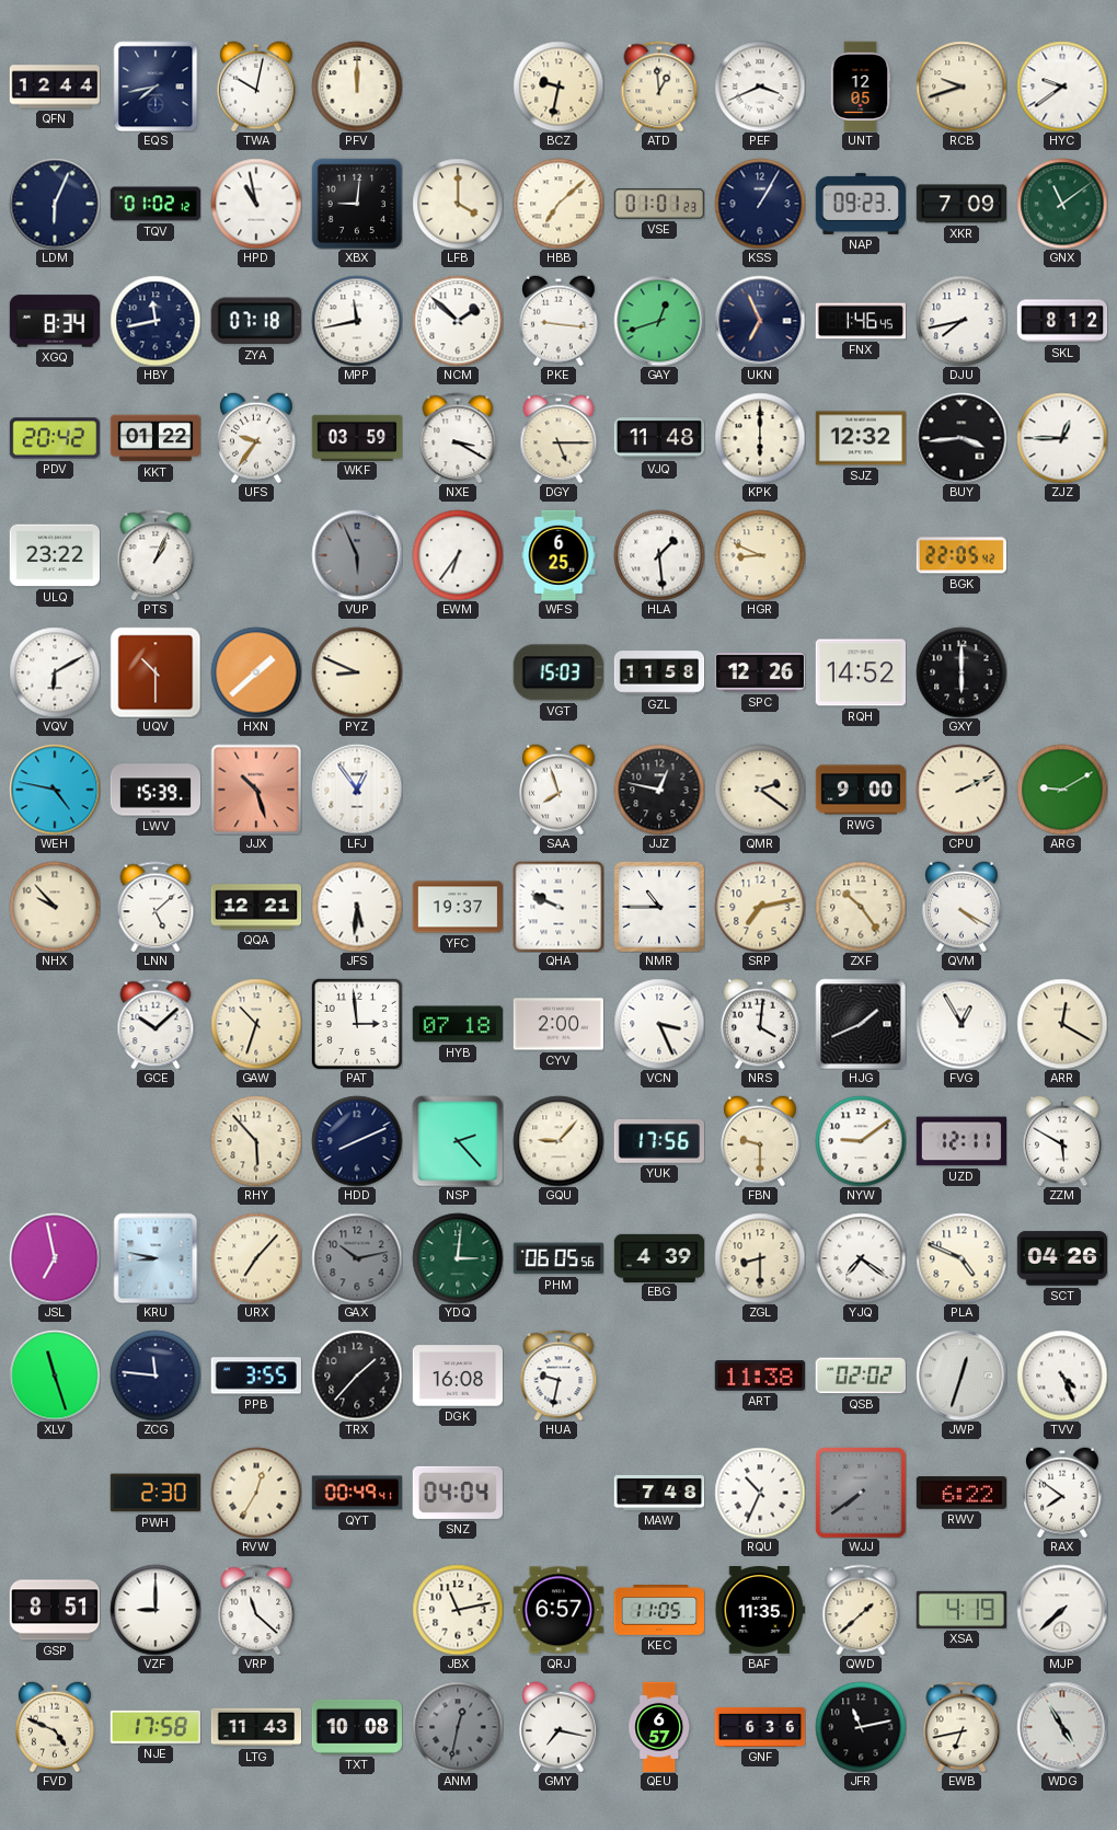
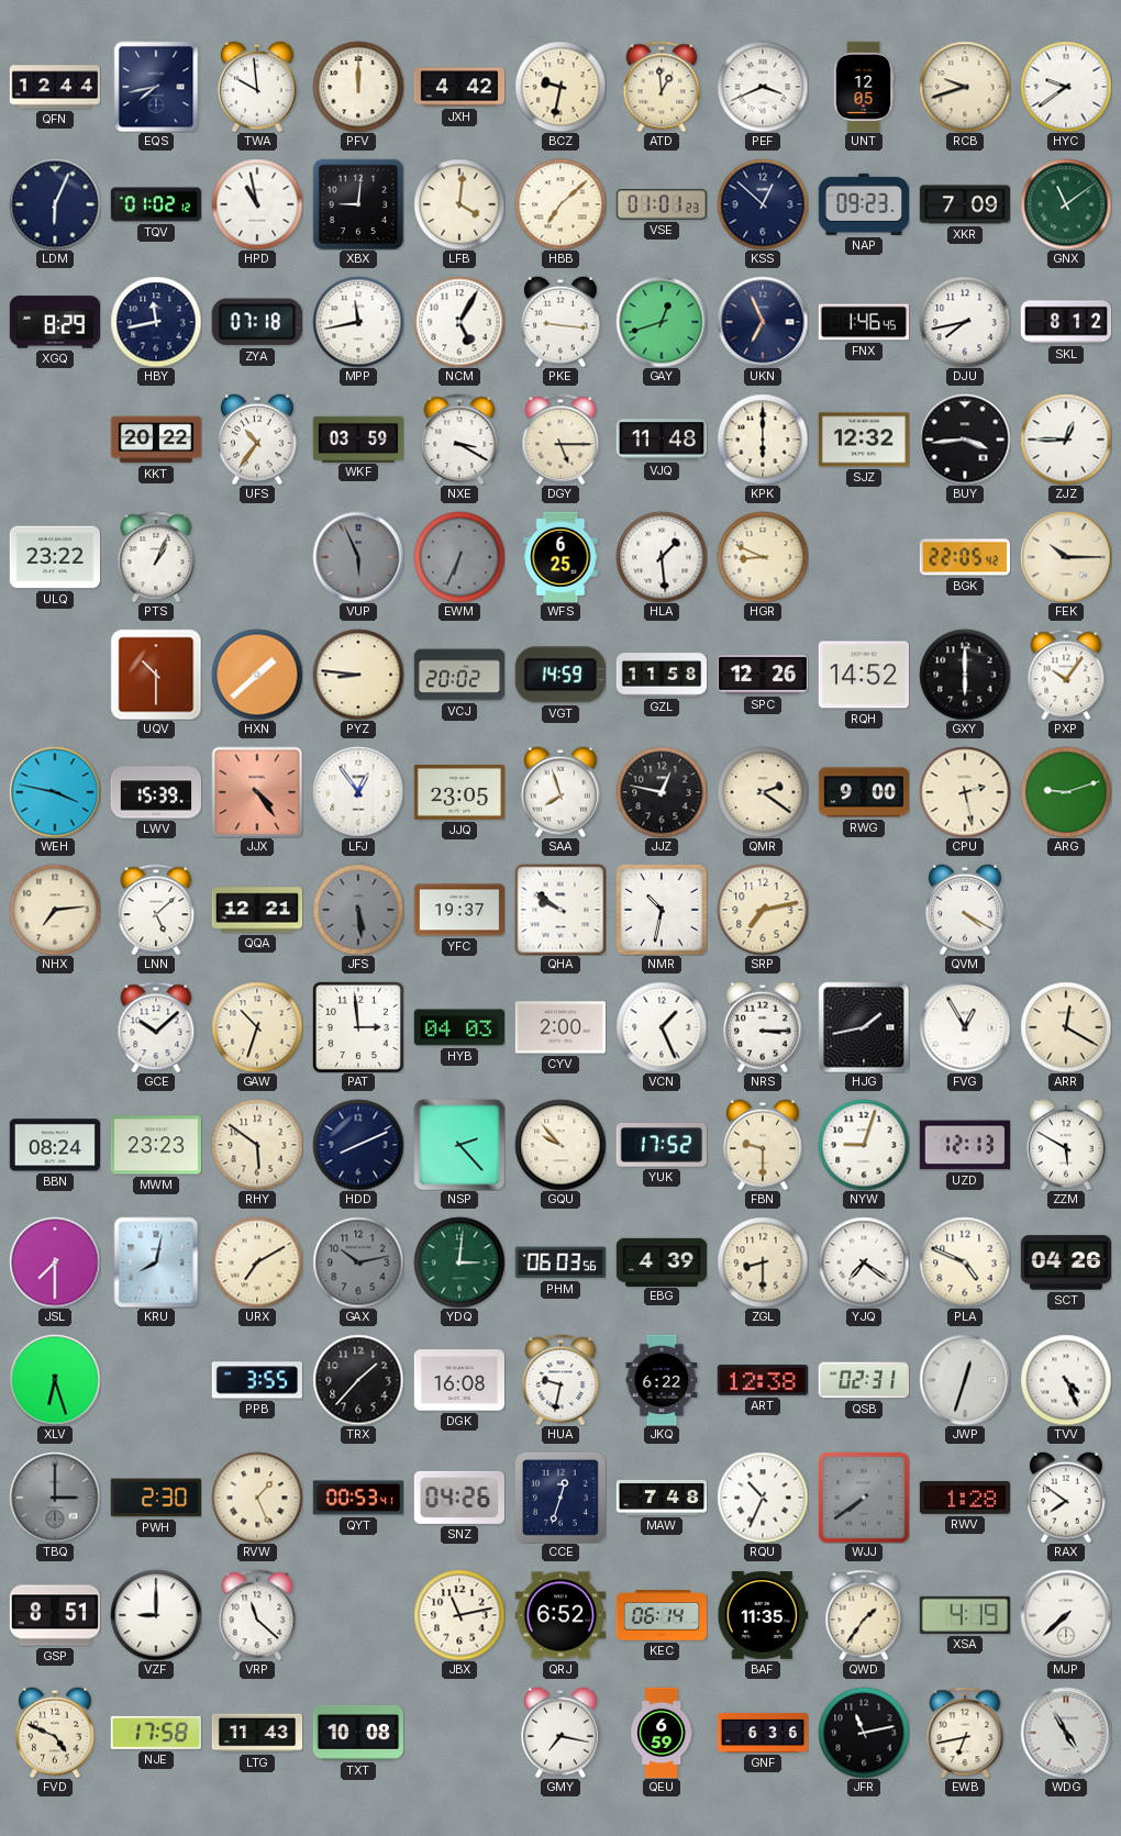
TWA: 10:02 -> 9:59 (258, 87)
JXH: none -> 4:42 (459, 87)
LFB: 4:00 -> 4:01 (459, 204)
KSS: 1:05 -> 12:52 (763, 204)
XGQ: 8:34 -> 8:29 (54, 322)
NCM: 1:52 -> 5:05 (459, 322)
PDV: 20:42 -> none (54, 438)
KKT: 01:22 -> 20:22 (156, 439)
UFS: 9:36 -> 10:36 (258, 439)
EWM: 6:36 -> 6:34 (459, 557)
EWM dial: white -> grey (459, 557)
FEK: none -> 10:15 (1066, 557)
VQV: 6:10 -> none (55, 672)
PYZ: 8:49 -> 8:46 (358, 675)
VCJ: none -> 20:02 (459, 675)
VGT: 15:03 -> 14:59 (560, 675)
PXP: none -> 10:06 (1066, 675)
WEH: 4:47 -> 3:47 (55, 792)
JJX: 10:27 -> 4:24 (257, 792)
JJQ: none -> 23:05 (458, 793)
CPU: 2:11 -> 2:28 (965, 792)
ARG: 9:10 -> 9:12 (1066, 792)
NHX: 9:53 -> 7:14 (55, 910)
JFS: 5:31 -> 5:29 (358, 910)
JFS dial: white -> grey (358, 910)
QHA: 9:49 -> 9:51 (560, 910)
NMR: 10:45 -> 10:32 (662, 910)
ZXF: 10:24 -> none (861, 907)
HYB: 07:18 -> 04:03 (458, 1027)
VCN: 3:26 -> 1:26 (662, 1027)
NRS: 4:01 -> 3:15 (764, 1027)
HJG: 1:41 -> 1:43 (864, 1027)
BBN: none -> 08:24 (54, 1145)
MWM: none -> 23:23 (155, 1145)
RHY: 5:53 -> 5:51 (257, 1145)
GQU: 9:07 -> 9:53 (560, 1145)
YUK: 17:56 -> 17:52 (661, 1145)
NYW: 9:09 -> 9:03 (864, 1145)
UZD: 12:11 -> 12:13 (964, 1145)
JSL: 6:58 -> 7:30 (55, 1262)
KRU: 8:47 -> 8:02 (156, 1262)
URX: 7:07 -> 7:10 (257, 1262)
PHM: 06:05 -> 06:03 (560, 1262)
XLV: 11:27 -> 6:27 (55, 1380)
ZCG: 11:46 -> none (156, 1376)
JKQ: none -> 6:22 (662, 1380)
ART: 11:38 -> 12:38 (762, 1380)
QSB: 02:02 -> 02:31 (864, 1380)
TBQ: none -> 3:00 (55, 1498)
RVW: 12:35 -> 1:26 (257, 1498)
QYT: 00:49 -> 00:53 (358, 1498)
SNZ: 04:04 -> 04:26 (459, 1498)
CCE: none -> 12:33 (560, 1498)
RWV: 6:22 -> 1:28 (964, 1499)
QRJ: 6:57 -> 6:52 (559, 1615)
KEC: 11:05 -> 06:14 (661, 1615)
QWD: 1:38 -> 1:36 (864, 1615)
ANM: 12:32 -> none (458, 1727)
QEU: 6:57 -> 6:59 (662, 1733)
